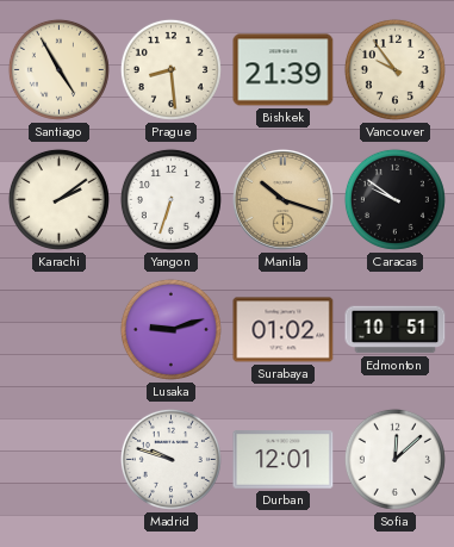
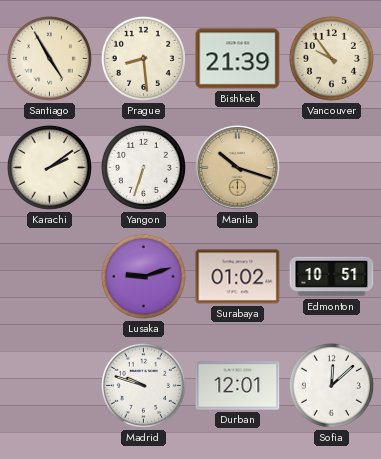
Caracas: 9:51 -> none (394, 199)
